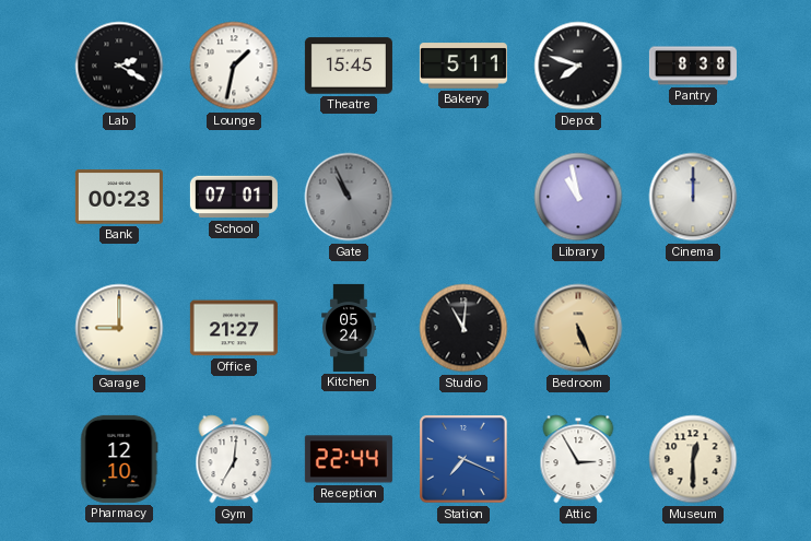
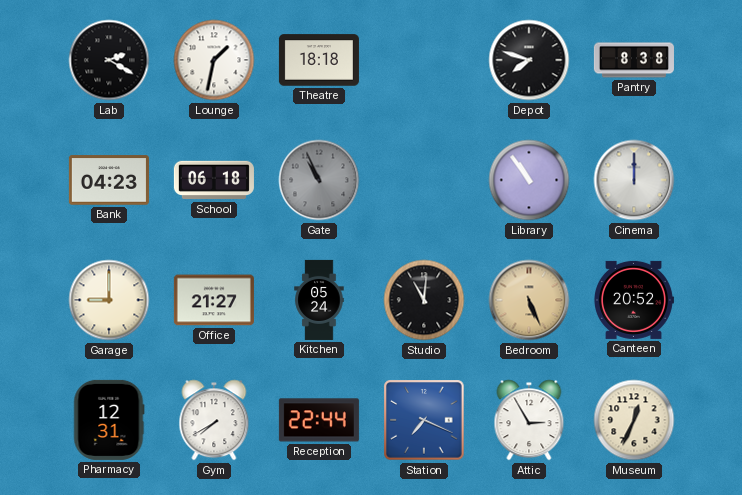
Theatre: 15:45 -> 18:18 (319, 60)
Bakery: 5:11 -> none (463, 66)
Bank: 00:23 -> 04:23 (109, 180)
School: 07:01 -> 06:18 (214, 180)
Library: 10:58 -> 10:54 (529, 180)
Canteen: none -> 20:52 (633, 300)
Pharmacy: 12:10 -> 12:31 (109, 420)
Gym: 7:01 -> 7:40 (214, 420)
Museum: 12:30 -> 12:34 (634, 420)
